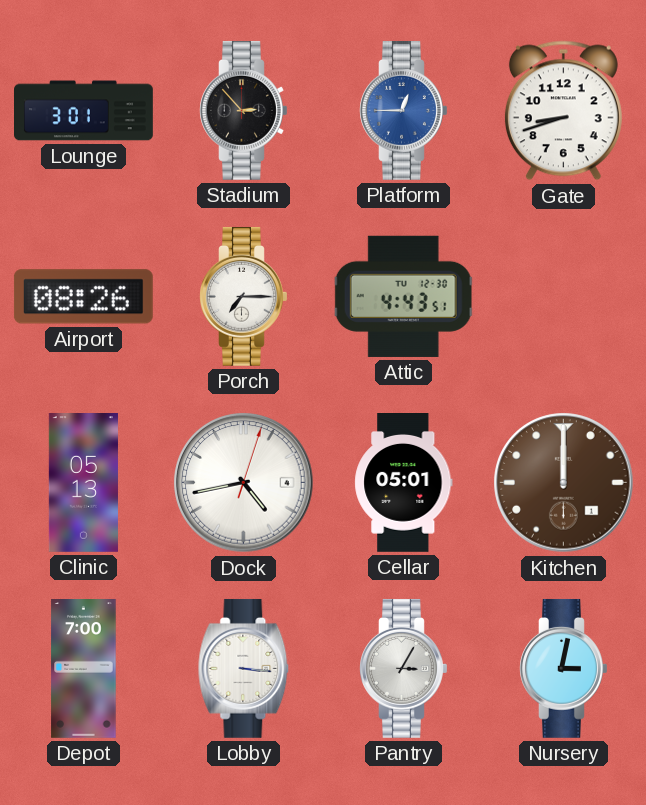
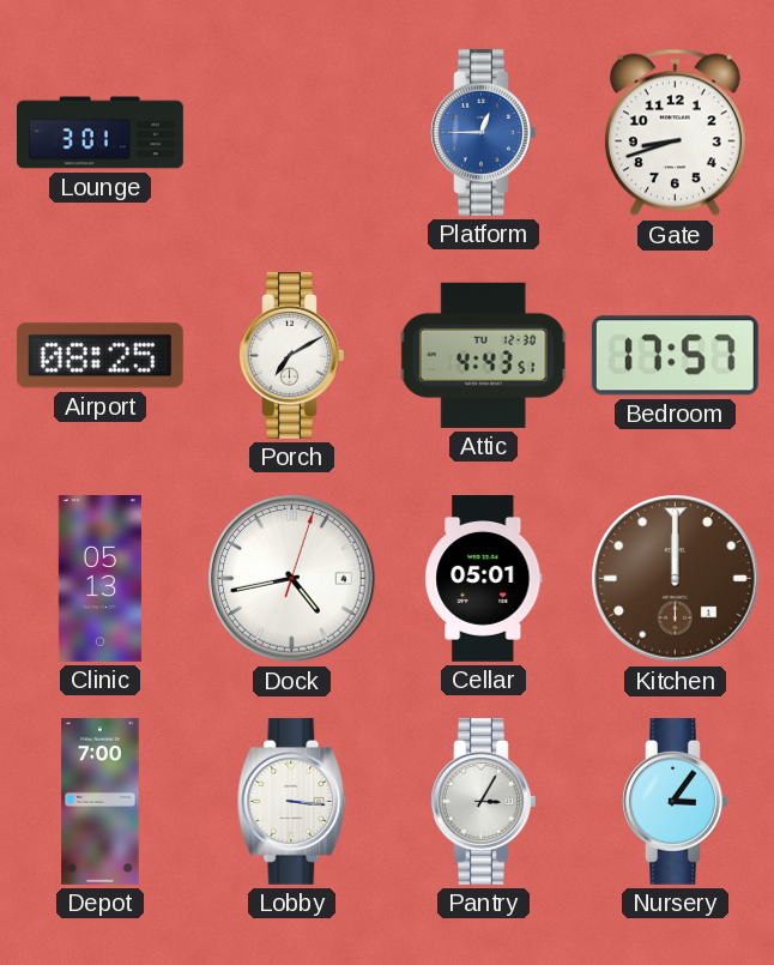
Stadium: 2:53 -> none (244, 110)
Airport: 08:26 -> 08:25 (99, 356)
Porch: 7:15 -> 7:10 (292, 355)
Bedroom: none -> 17:57 (675, 356)
Nursery: 3:02 -> 3:06 (676, 801)
